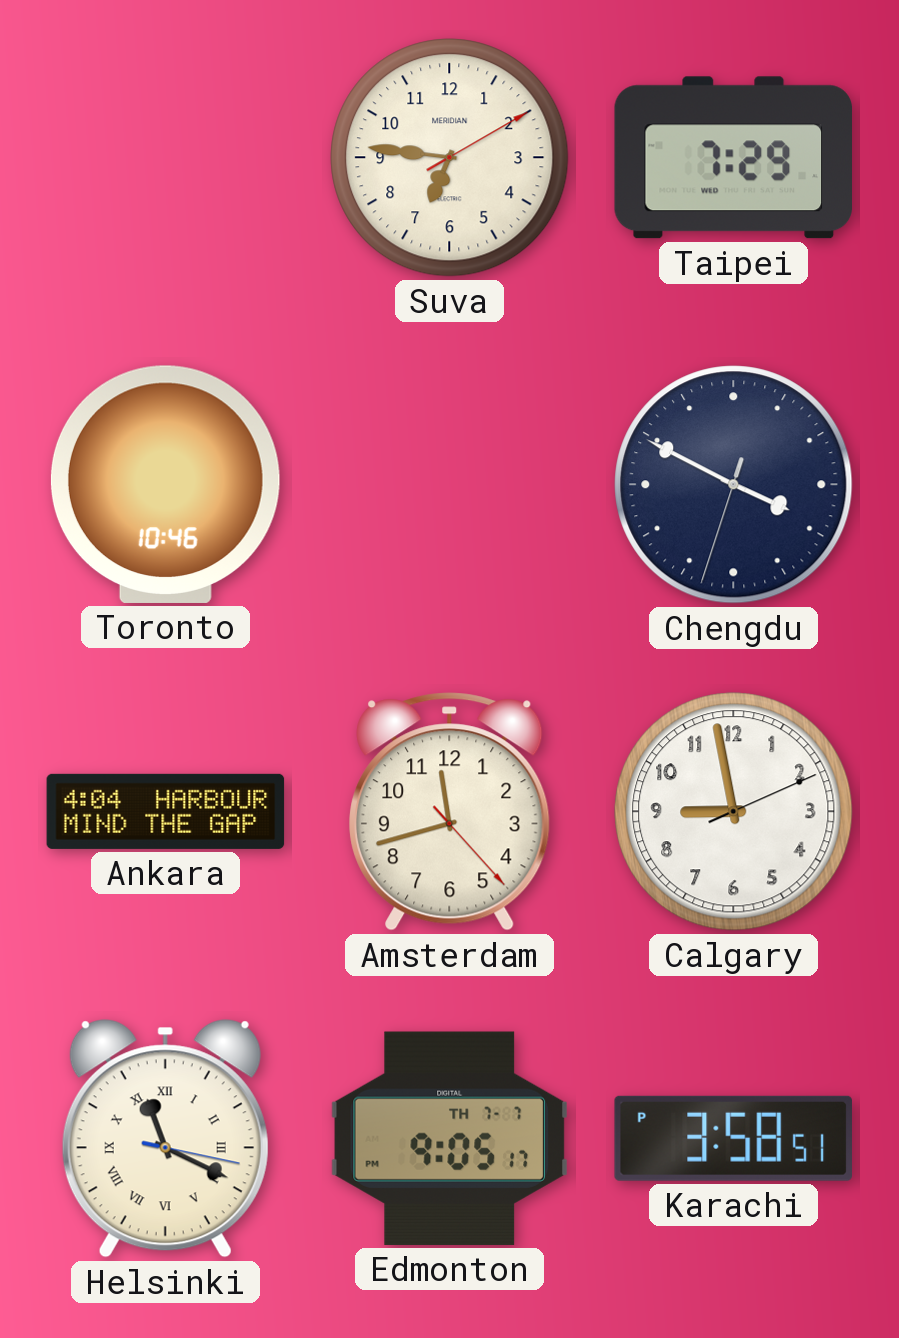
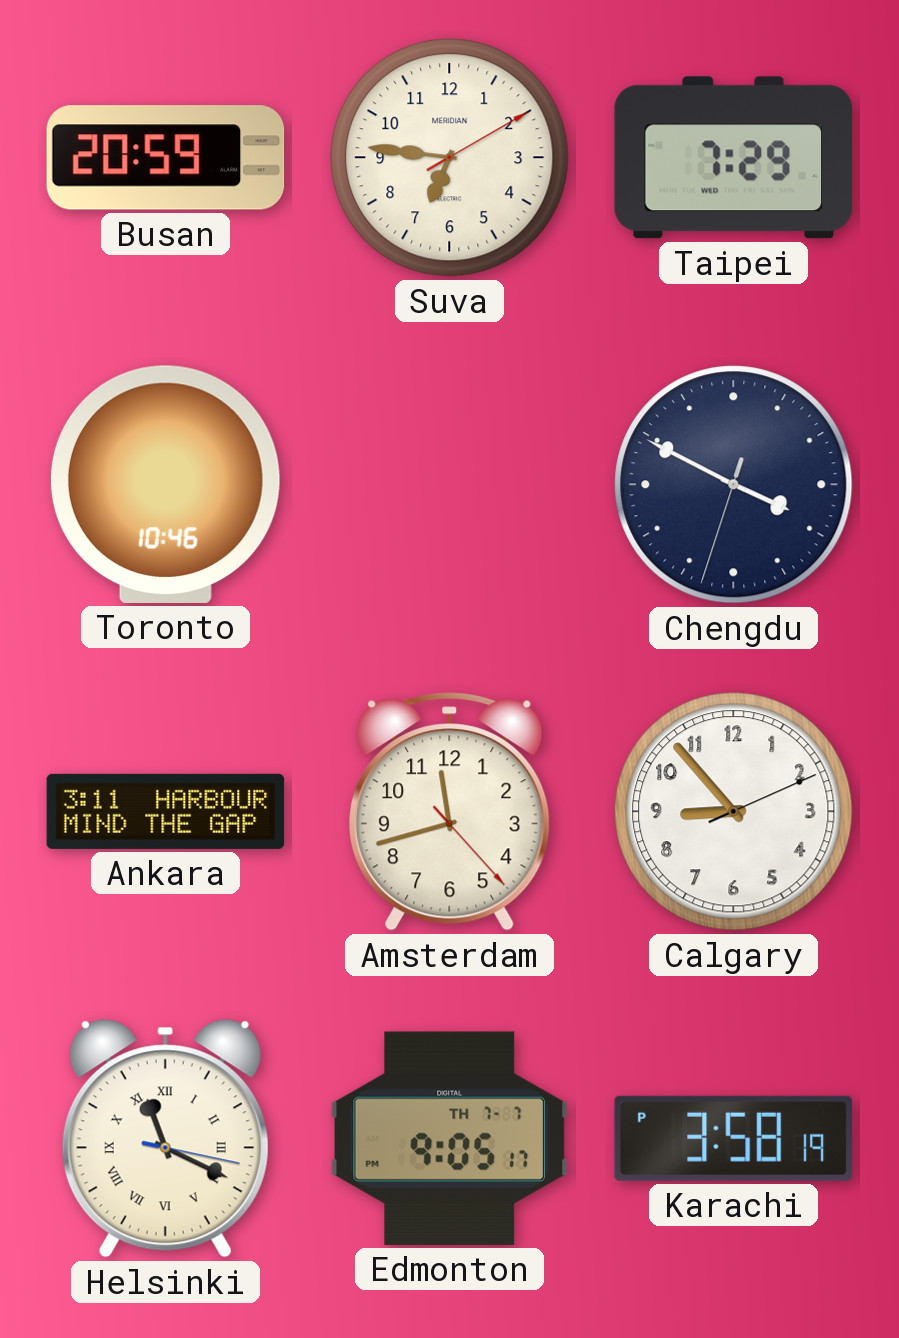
Busan: none -> 20:59 (166, 158)
Ankara: 4:04 -> 3:11 (166, 811)
Calgary: 8:58 -> 8:53 (734, 812)
Karachi: 3:58:51 PM -> 3:58:19 PM (733, 1138)
